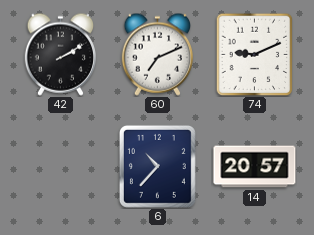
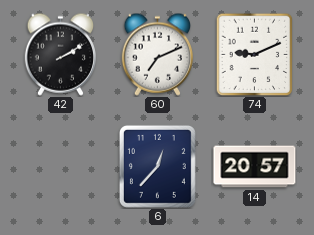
6: 10:37 -> 12:37 (157, 166)
